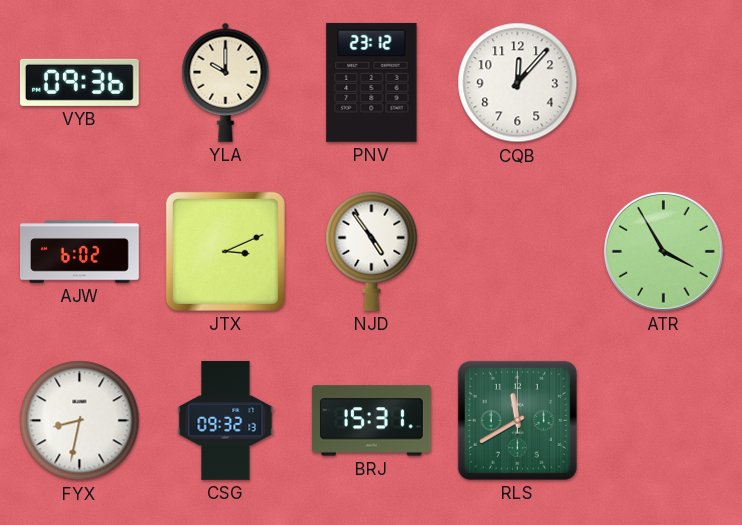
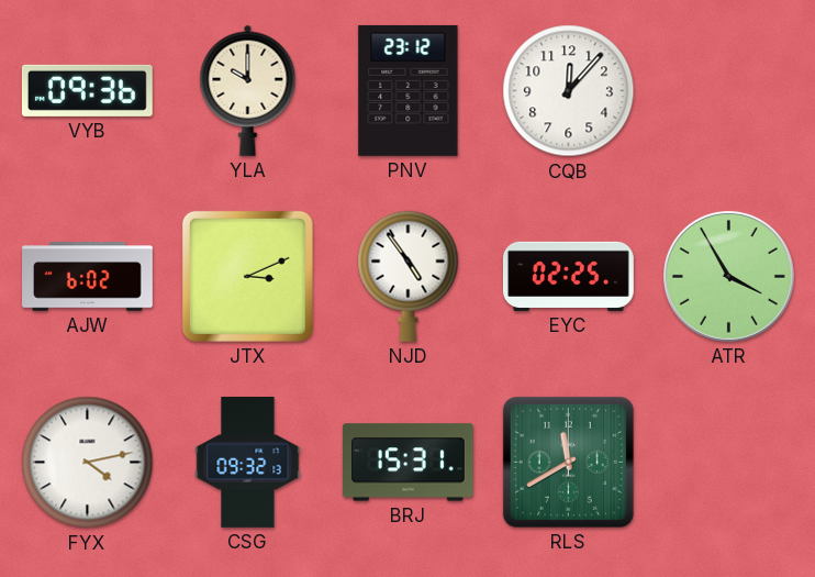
EYC: none -> 02:25 (569, 276)
FYX: 8:32 -> 4:13 (88, 463)
